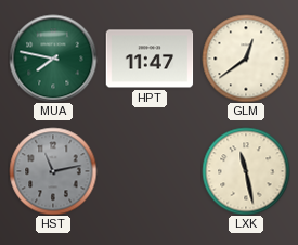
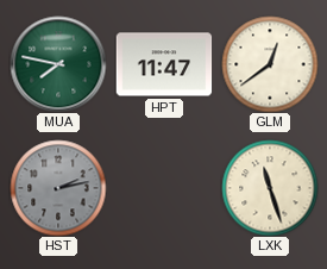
HST: 11:13 -> 2:13 (58, 188)
LXK: 11:28 -> 11:27 (270, 188)
